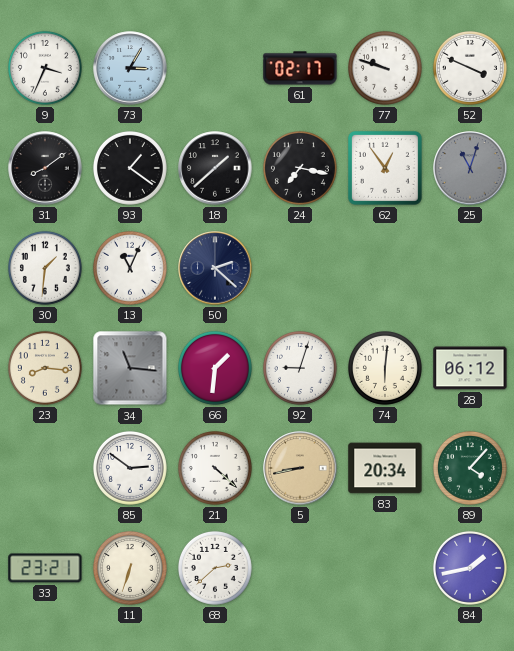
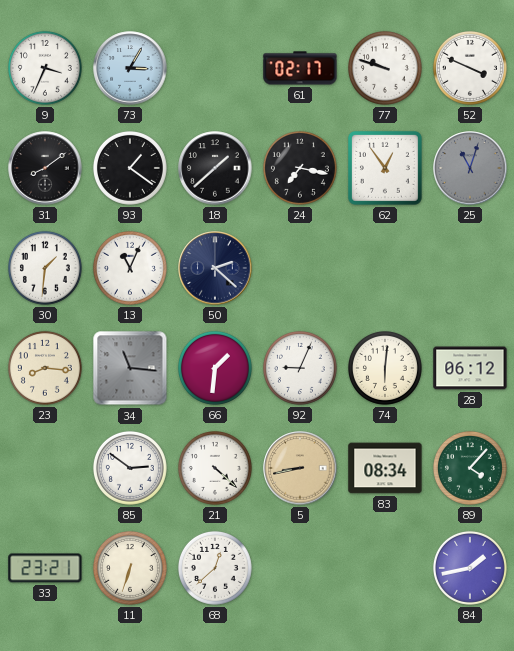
92: 9:03 -> 9:04 (300, 368)
83: 20:34 -> 08:34 (385, 468)
68: 2:38 -> 12:38 (215, 568)
